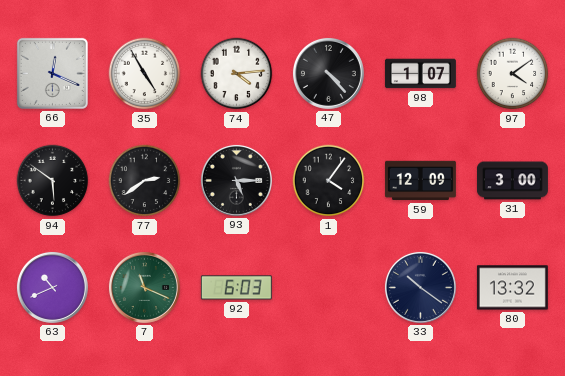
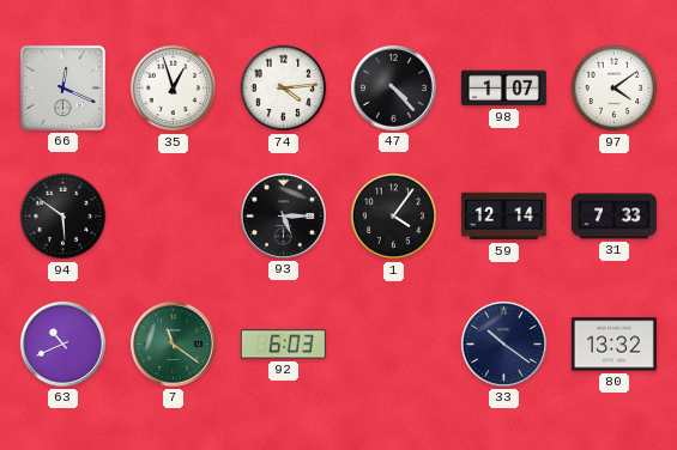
35: 4:55 -> 12:57 (174, 89)
77: 2:39 -> none (145, 181)
59: 12:09 -> 12:14 (503, 217)
31: 3:00 -> 7:33 (613, 217)
7: 11:19 -> 11:21 (173, 343)
